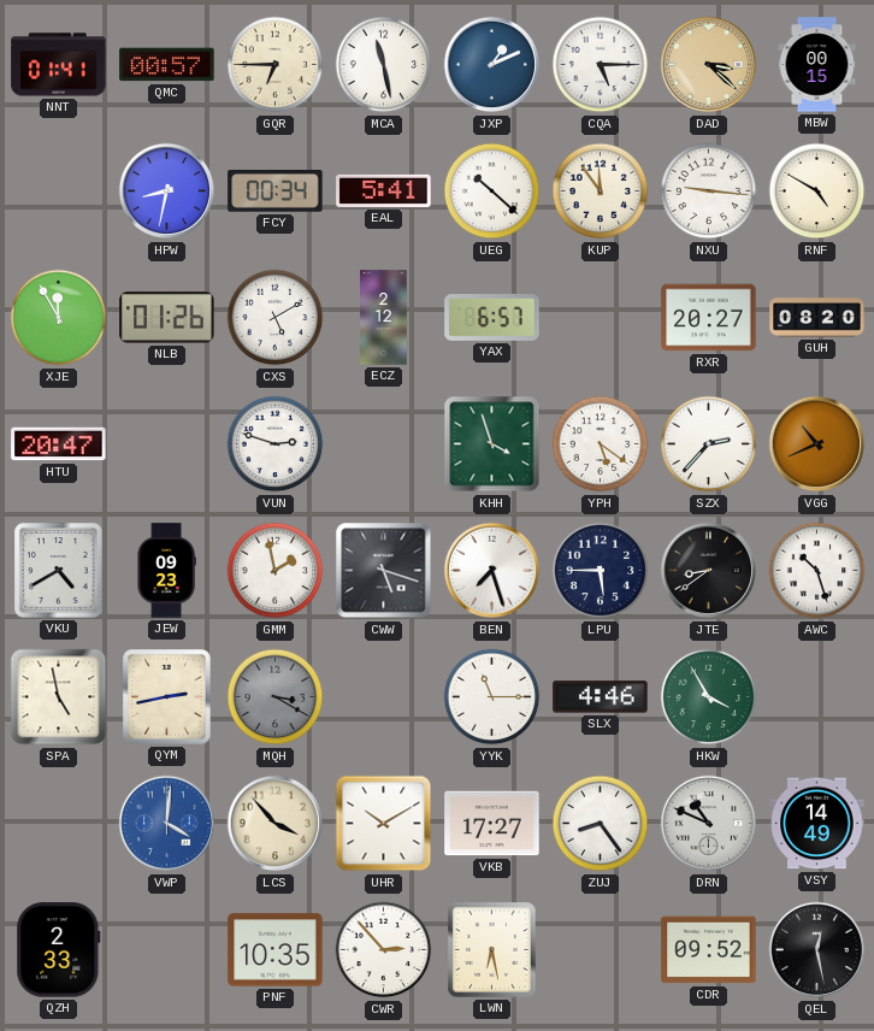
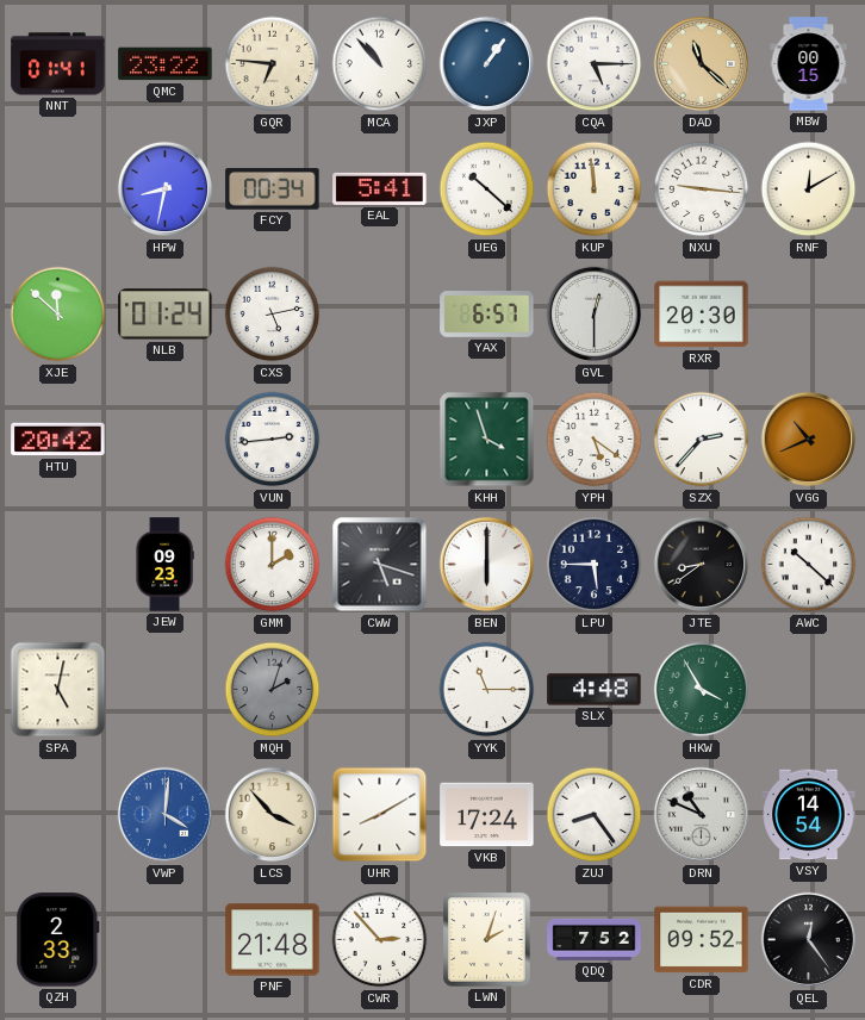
QMC: 00:57 -> 23:22 (166, 64)
GQR: 6:45 -> 6:46 (273, 64)
MCA: 11:28 -> 10:53 (380, 64)
JXP: 1:11 -> 1:06 (487, 64)
DAD: 3:22 -> 11:22 (702, 64)
KUP: 11:54 -> 11:59 (595, 189)
RNF: 4:50 -> 12:10 (809, 189)
XJE: 11:55 -> 11:52 (58, 315)
NLB: 01:26 -> 01:24 (166, 315)
CXS: 5:10 -> 5:13 (273, 315)
ECZ: 2:12 -> none (384, 318)
GVL: none -> 12:30 (595, 315)
RXR: 20:27 -> 20:30 (702, 315)
GUH: 08:20 -> none (817, 318)
HTU: 20:47 -> 20:42 (58, 440)
VUN: 2:48 -> 2:44 (273, 440)
VKU: 4:40 -> none (59, 571)
GMM: 1:58 -> 2:00 (273, 565)
BEN: 7:27 -> 6:00 (487, 565)
AWC: 10:27 -> 10:22 (809, 565)
SPA: 4:58 -> 5:02 (58, 690)
QYM: 2:43 -> none (167, 697)
MQH: 3:20 -> 2:03 (273, 690)
SLX: 4:46 -> 4:48 (595, 690)
UHR: 10:10 -> 8:10 (380, 815)
VKB: 17:27 -> 17:24 (487, 815)
VSY: 14:49 -> 14:54 (809, 815)
PNF: 10:35 -> 21:48 (273, 940)
LWN: 6:28 -> 2:03 (487, 940)
QDQ: none -> 7:52 (595, 939)
QEL: 12:28 -> 12:24 (809, 940)
